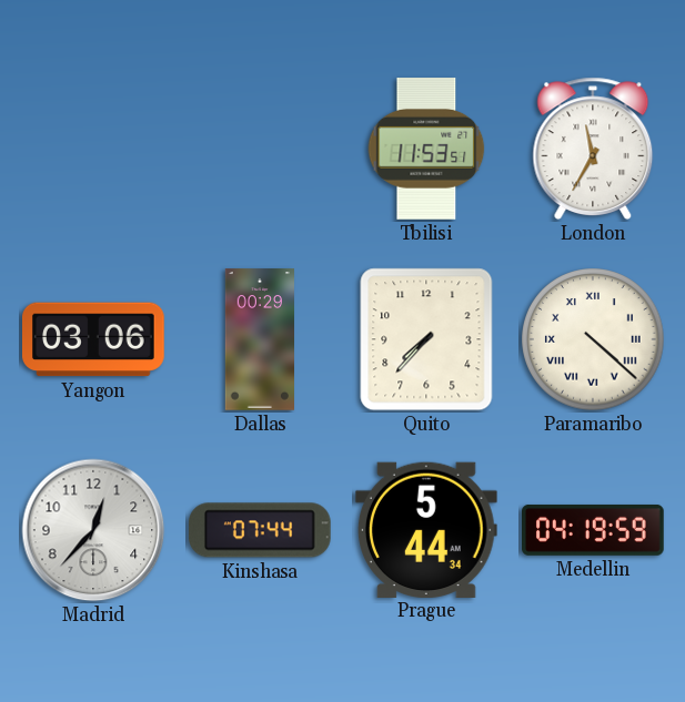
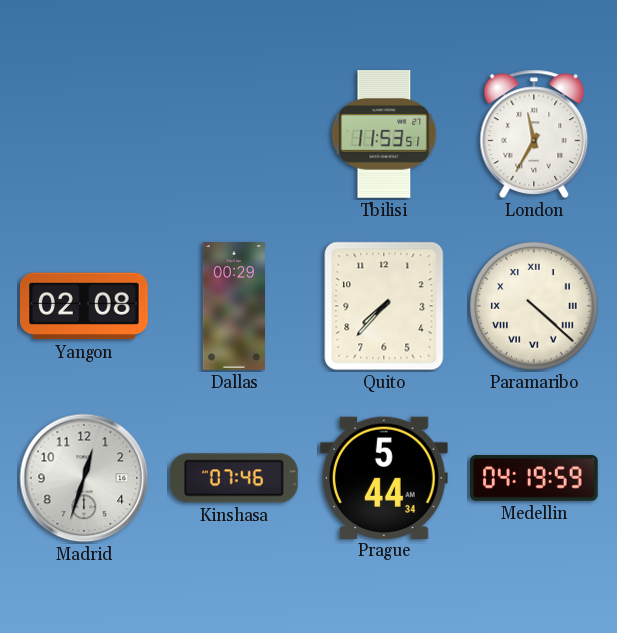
Yangon: 03:06 -> 02:08 (85, 306)
Madrid: 12:37 -> 12:33 (84, 478)
Kinshasa: 07:44 -> 07:46 (235, 478)
